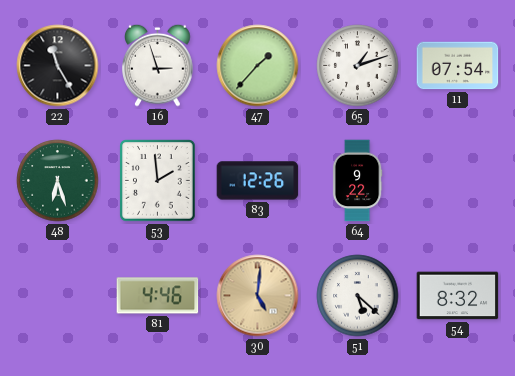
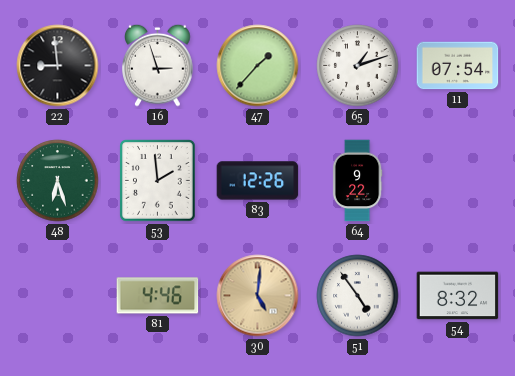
22: 11:25 -> 8:59 (58, 66)
51: 5:22 -> 4:54 (358, 296)
